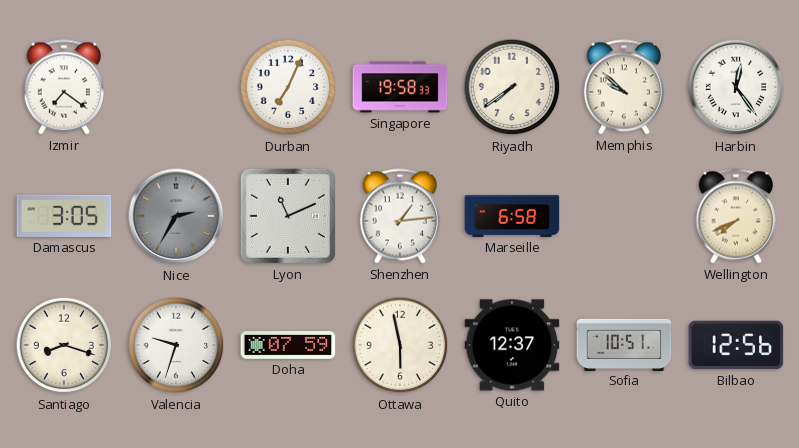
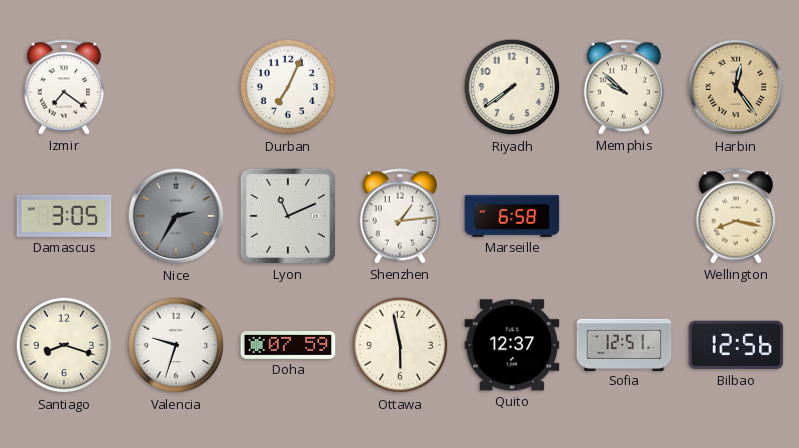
Singapore: 19:58 -> none (400, 87)
Harbin dial: white -> champagne (736, 87)
Wellington: 7:41 -> 8:17 (735, 216)
Sofia: 10:51 -> 12:51 (624, 344)
